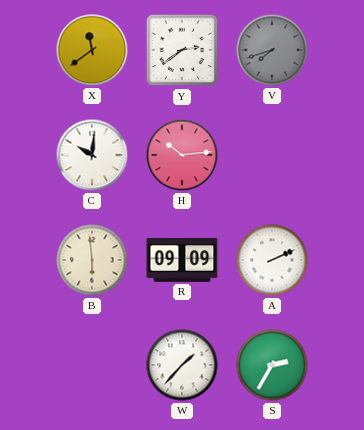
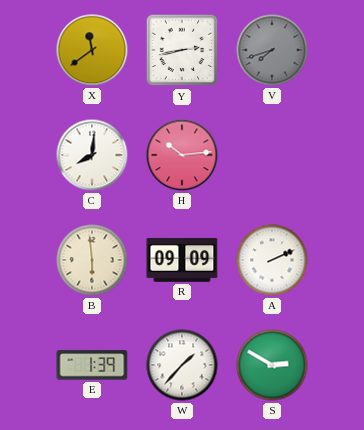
Y: 2:39 -> 2:43 (182, 50)
C: 10:01 -> 8:01 (92, 155)
E: none -> 1:39 (92, 365)
S: 2:35 -> 2:50 (272, 365)
